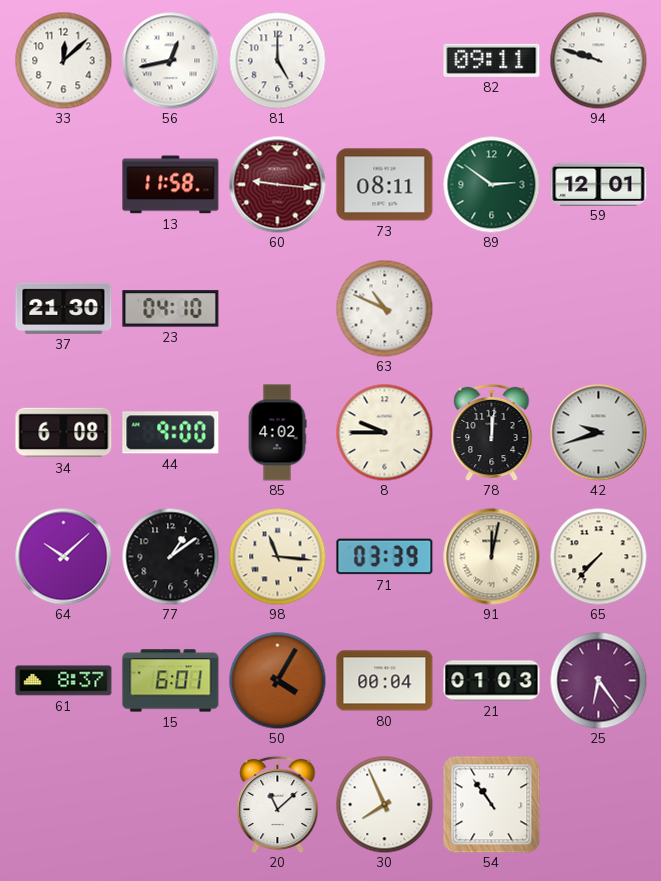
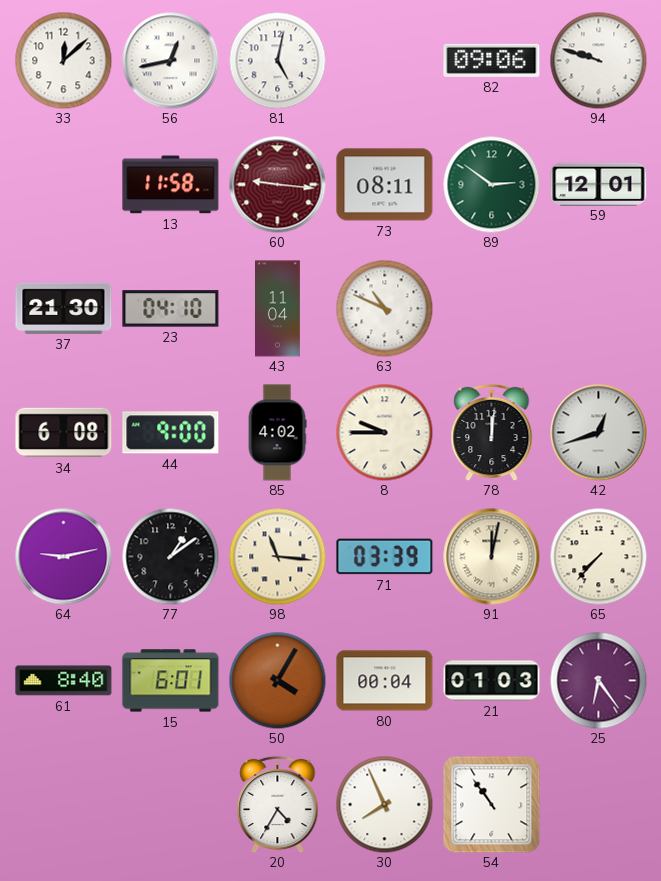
81: 5:00 -> 5:02 (277, 60)
82: 09:11 -> 09:06 (492, 60)
43: none -> 11:04 (278, 309)
42: 9:42 -> 12:42 (599, 433)
64: 10:08 -> 9:13 (64, 557)
61: 8:37 -> 8:40 (64, 681)
20: 11:08 -> 4:35 (278, 804)
